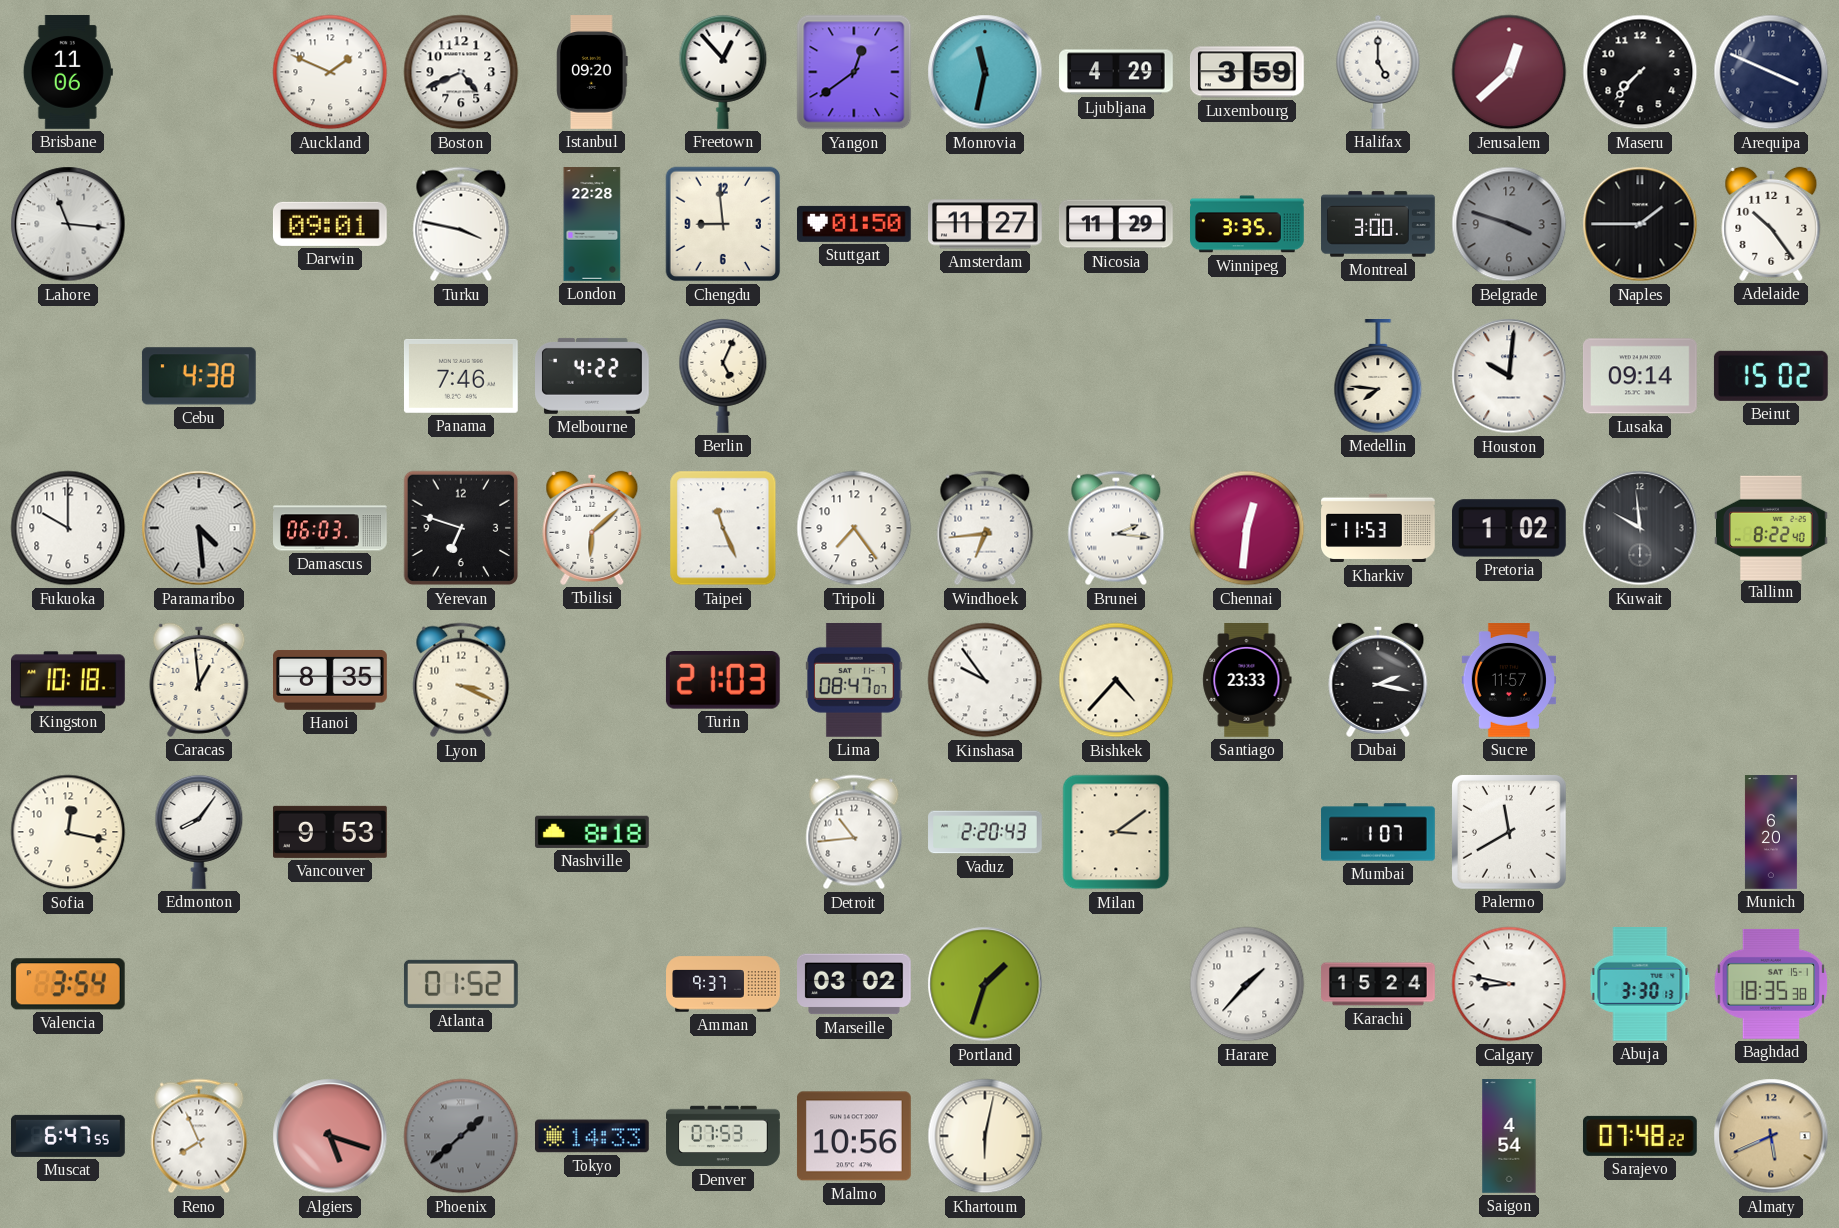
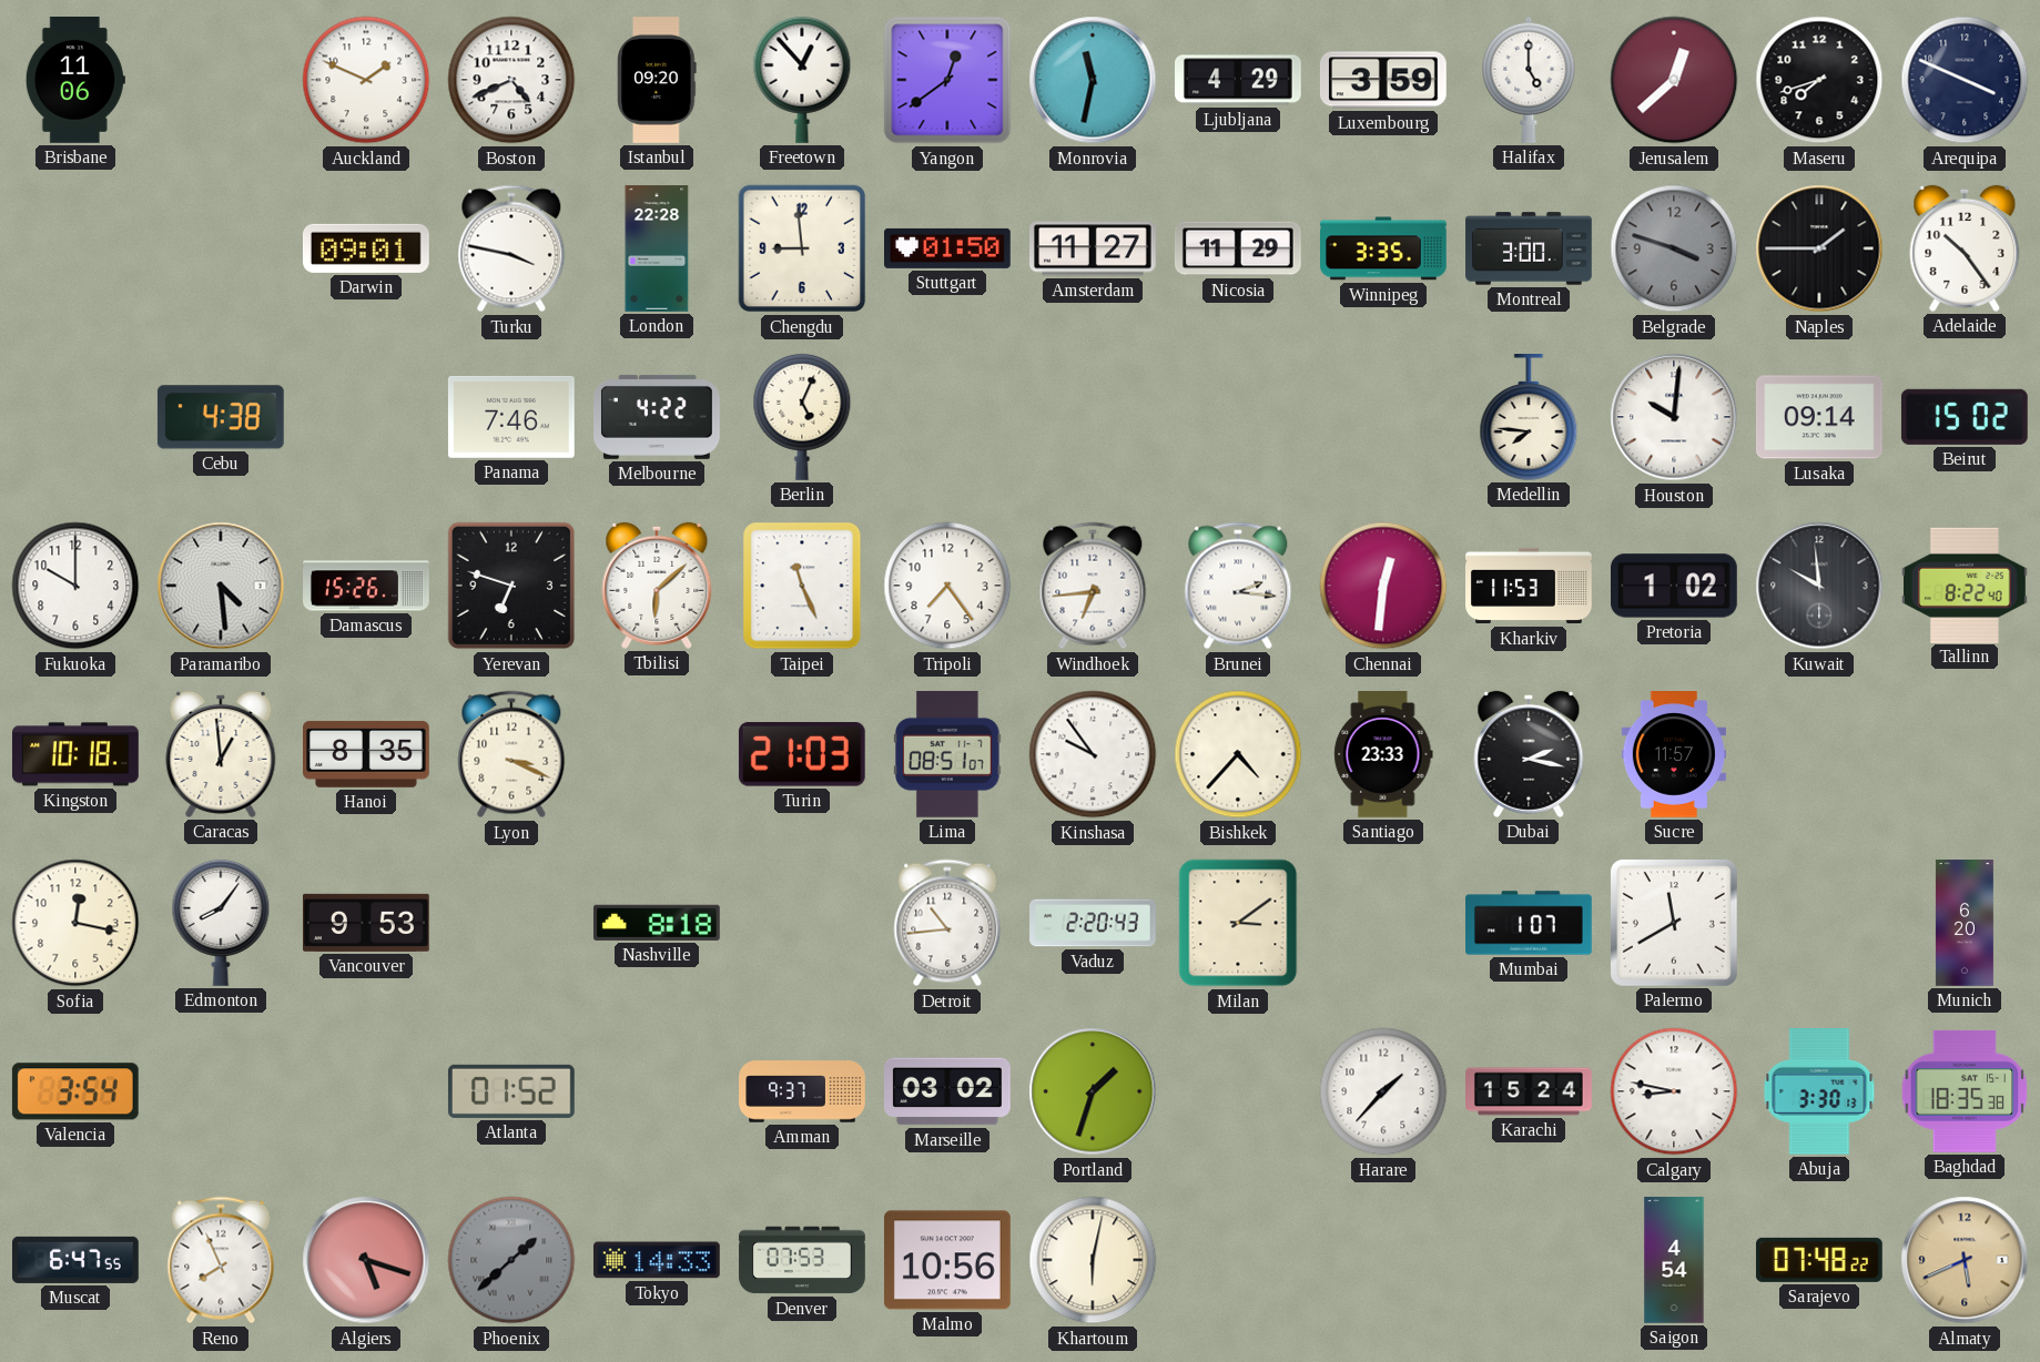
Maseru: 7:37 -> 7:42 (1819, 80)
Lahore: 11:16 -> none (68, 224)
Damascus: 06:03 -> 15:26 (367, 586)
Lima: 08:47 -> 08:51 (948, 754)
